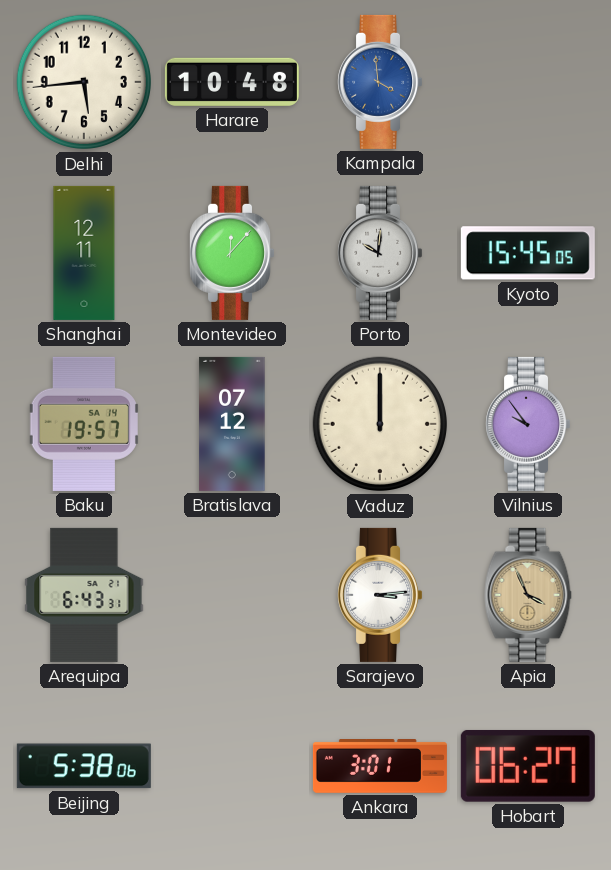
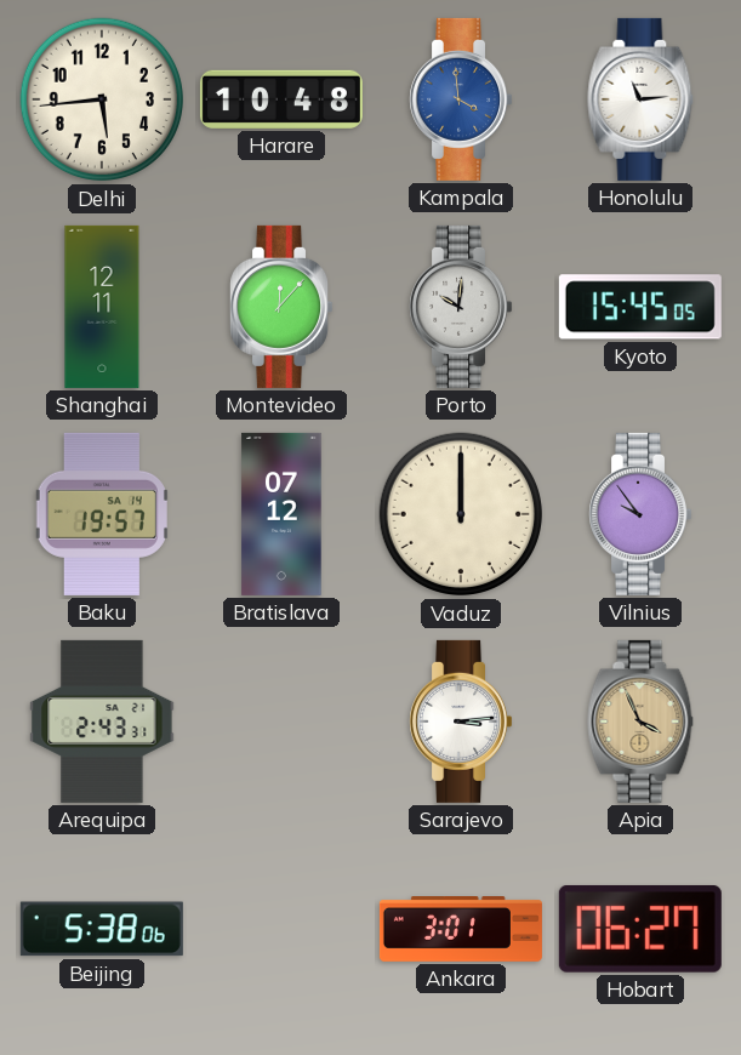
Honolulu: none -> 11:14 (640, 99)
Arequipa: 6:43 -> 2:43 (102, 722)
